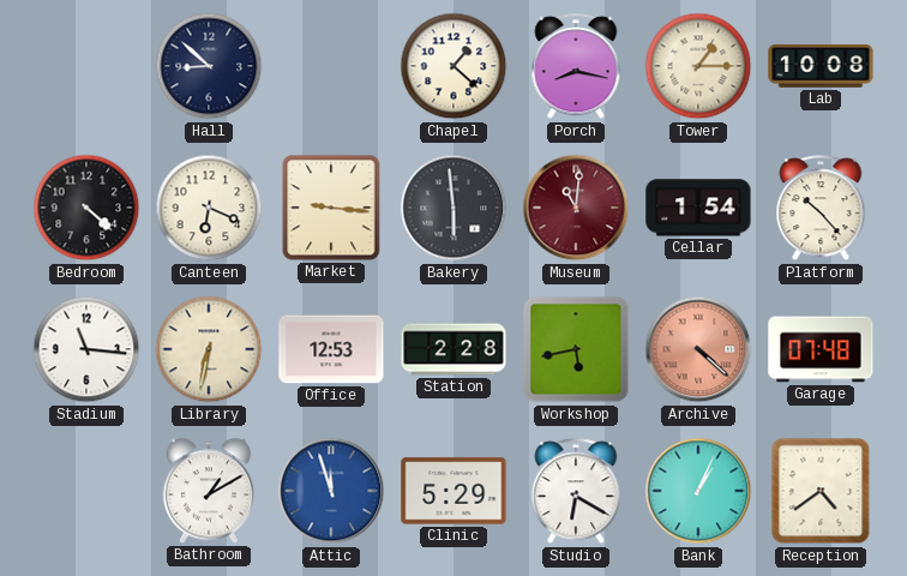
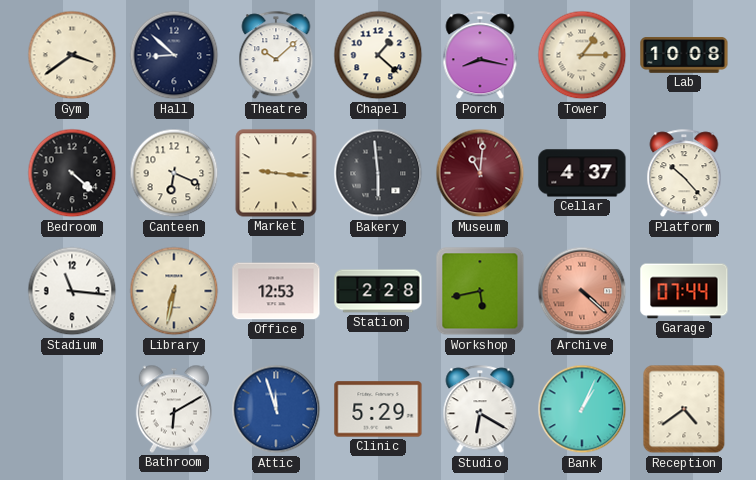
Gym: none -> 3:39 (72, 55)
Theatre: none -> 10:08 (276, 56)
Cellar: 1:54 -> 4:37 (582, 173)
Garage: 07:48 -> 07:44 (684, 291)
Bathroom: 1:10 -> 6:10 (174, 409)
